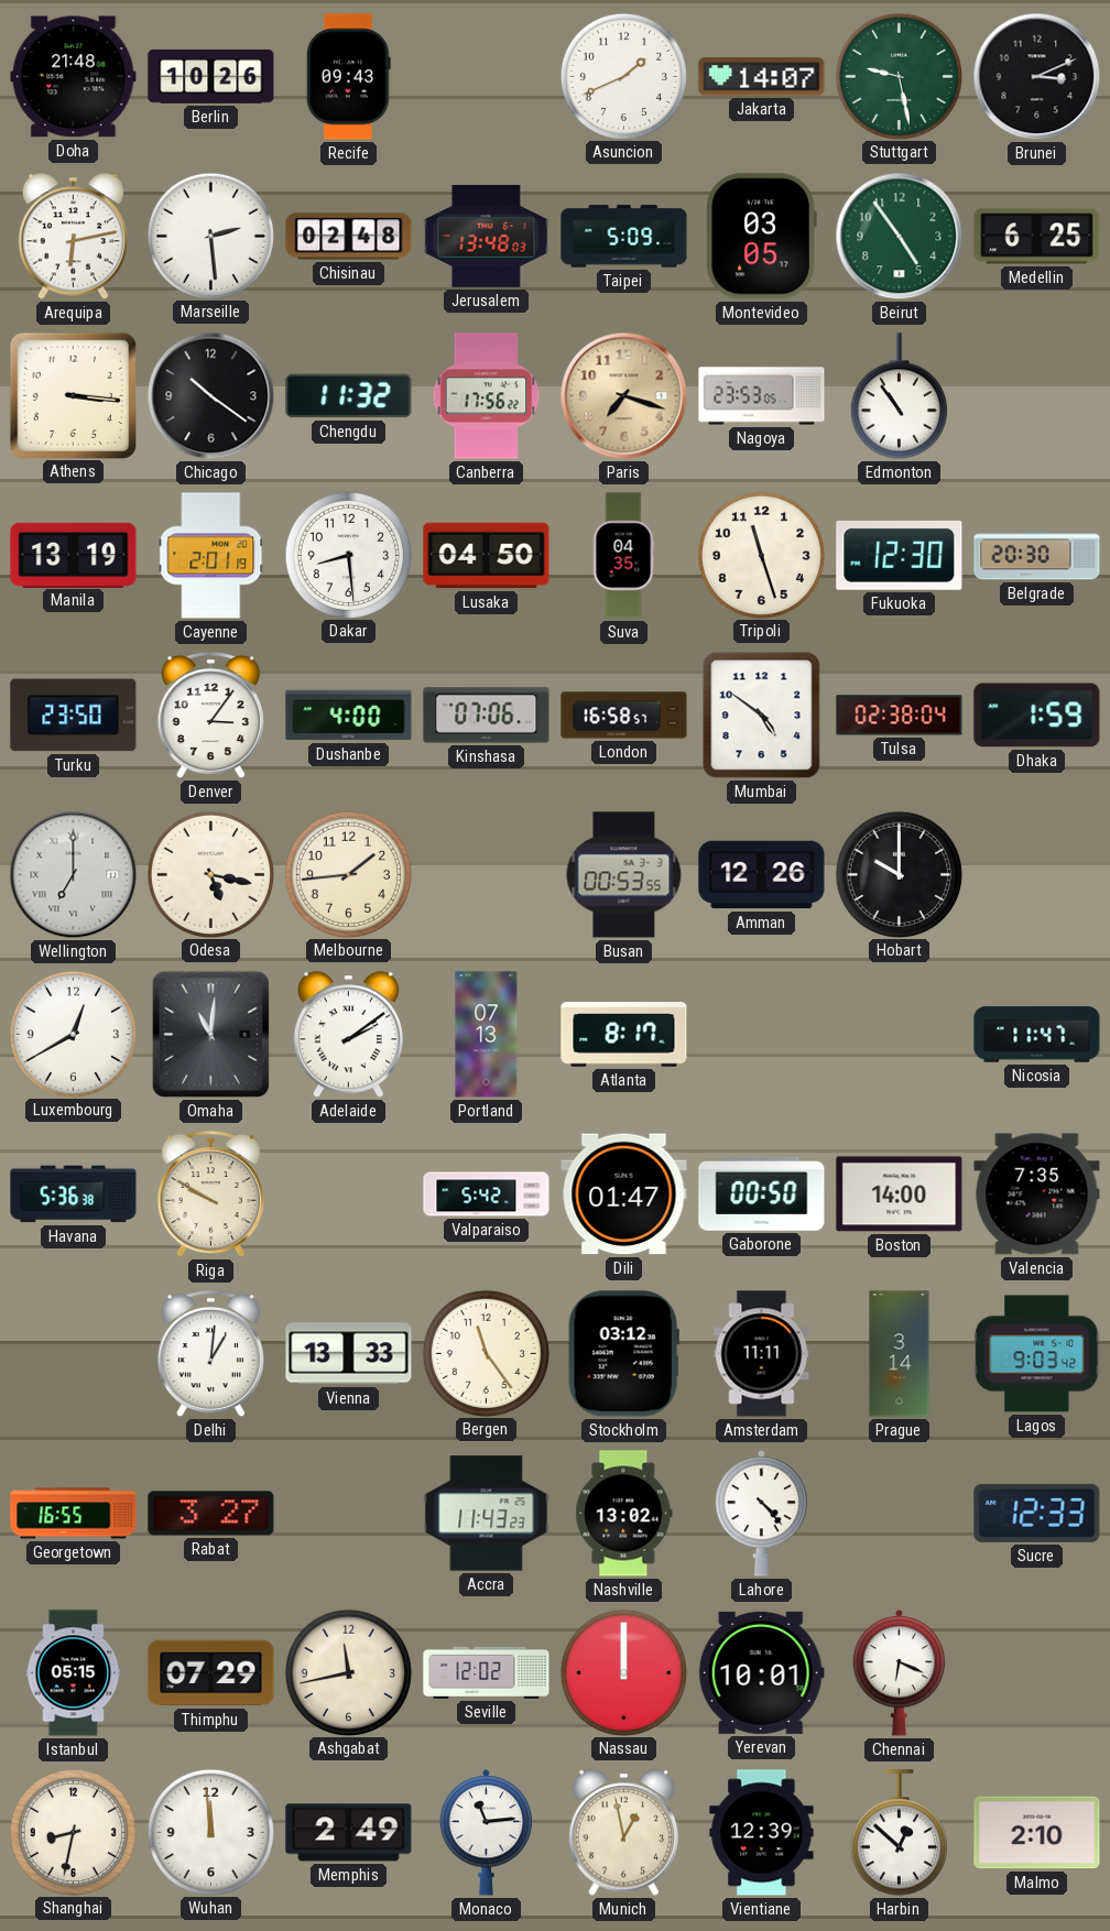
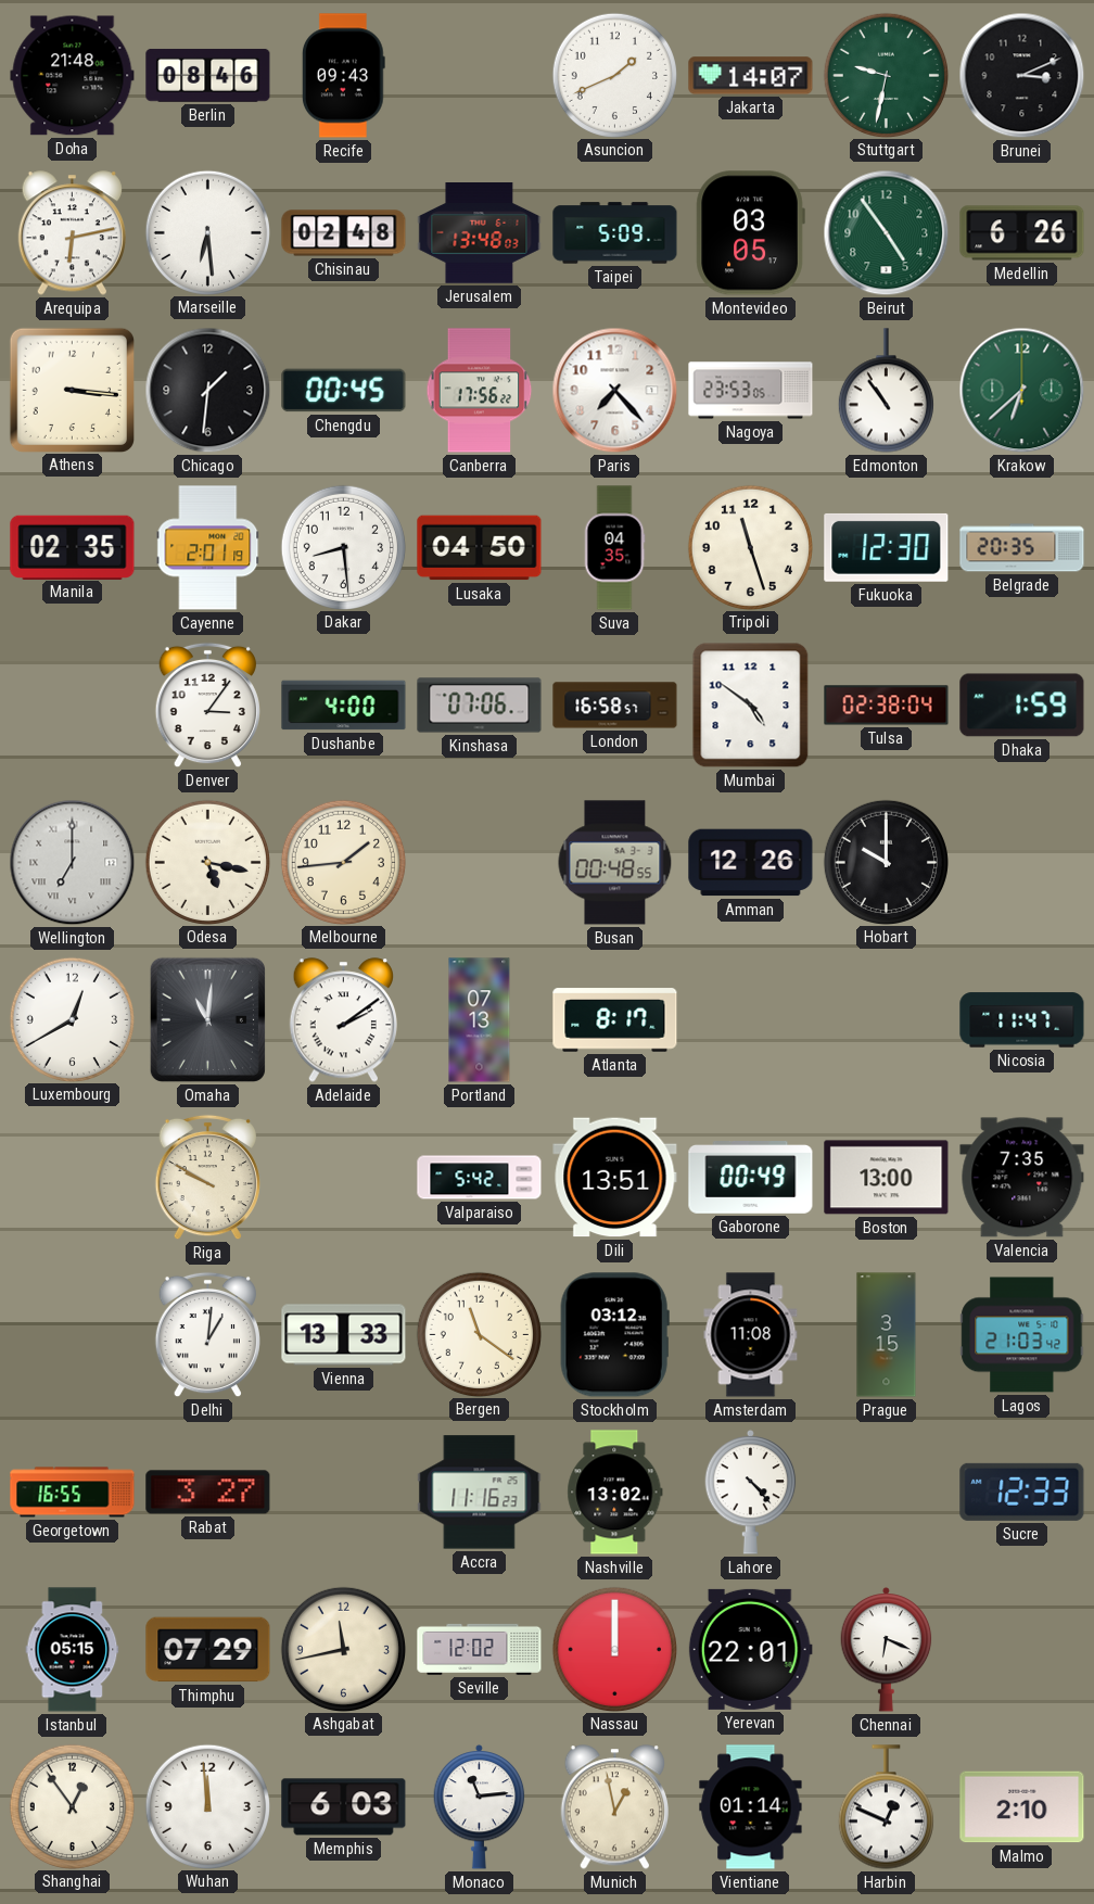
Berlin: 10:26 -> 08:46 (208, 75)
Stuttgart: 9:28 -> 9:32 (886, 75)
Marseille: 2:29 -> 6:29 (207, 232)
Medellin: 6:25 -> 6:26 (1022, 233)
Chicago: 10:21 -> 1:31 (208, 391)
Chengdu: 11:32 -> 00:45 (344, 391)
Paris: 7:18 -> 7:23 (615, 391)
Paris dial: champagne -> white (615, 391)
Krakow: none -> 6:38 (1022, 391)
Manila: 13:19 -> 02:35 (73, 547)
Belgrade: 20:30 -> 20:35 (1022, 548)
Turku: 23:50 -> none (74, 716)
Busan: 00:53 -> 00:48 (615, 863)
Havana: 5:36 -> none (74, 1194)
Dili: 01:47 -> 13:51 (615, 1178)
Gaborone: 00:50 -> 00:49 (751, 1178)
Boston: 14:00 -> 13:00 (887, 1178)
Bergen: 11:24 -> 11:21 (479, 1334)
Amsterdam: 11:11 -> 11:08 (751, 1335)
Prague: 3:14 -> 3:15 (887, 1335)
Lagos: 9:03 -> 21:03 (1022, 1335)
Accra: 11:43 -> 11:16 (480, 1493)
Yerevan: 10:01 -> 22:01 (750, 1649)
Shanghai: 8:32 -> 12:54 (72, 1806)
Memphis: 2:49 -> 6:03 (344, 1807)
Vientiane: 12:39 -> 01:14 (751, 1807)
Harbin: 12:52 -> 12:49 (886, 1807)
